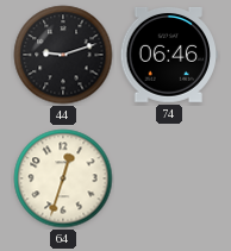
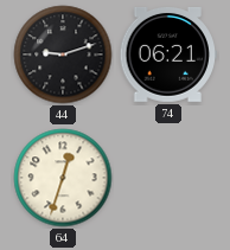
74: 06:46 -> 06:21 (168, 55)
